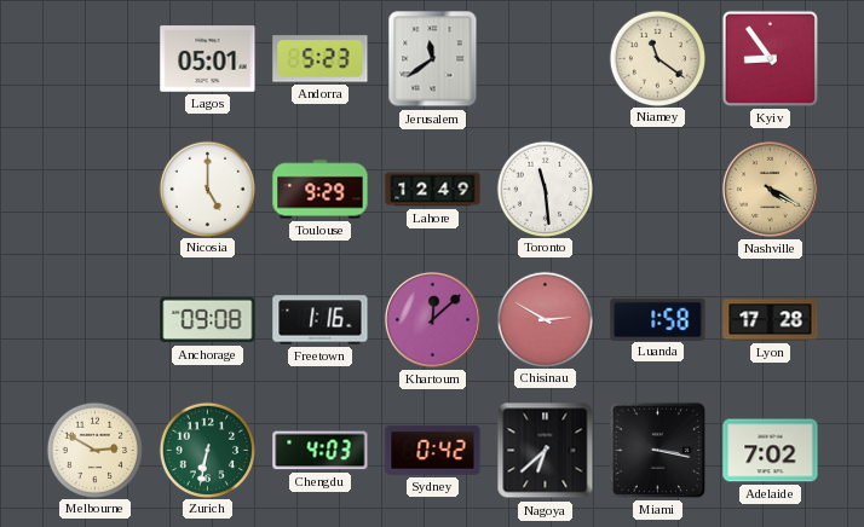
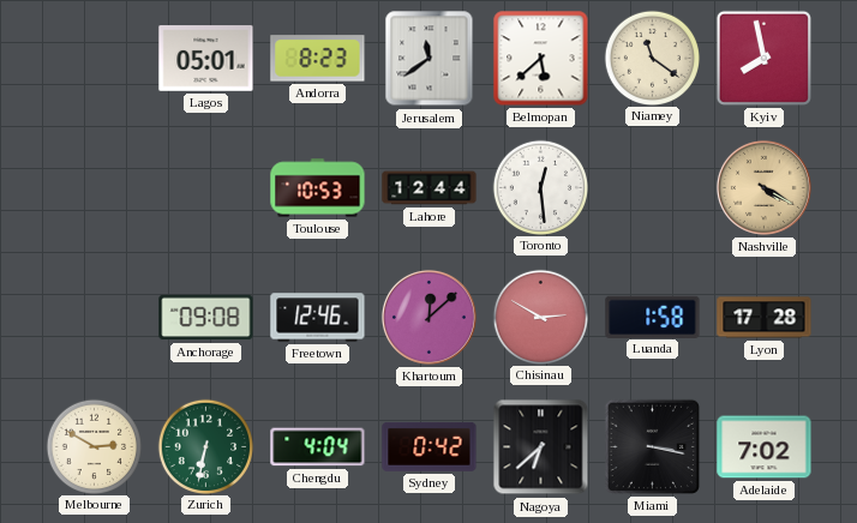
Andorra: 5:23 -> 8:23 (318, 59)
Belmopan: none -> 5:38 (541, 59)
Kyiv: 8:54 -> 7:58 (763, 58)
Nicosia: 5:00 -> none (207, 189)
Toulouse: 9:29 -> 10:53 (318, 188)
Lahore: 12:49 -> 12:44 (430, 188)
Toronto: 11:29 -> 12:29 (540, 187)
Freetown: 1:16 -> 12:46 (318, 318)
Chengdu: 4:03 -> 4:04 (318, 447)
